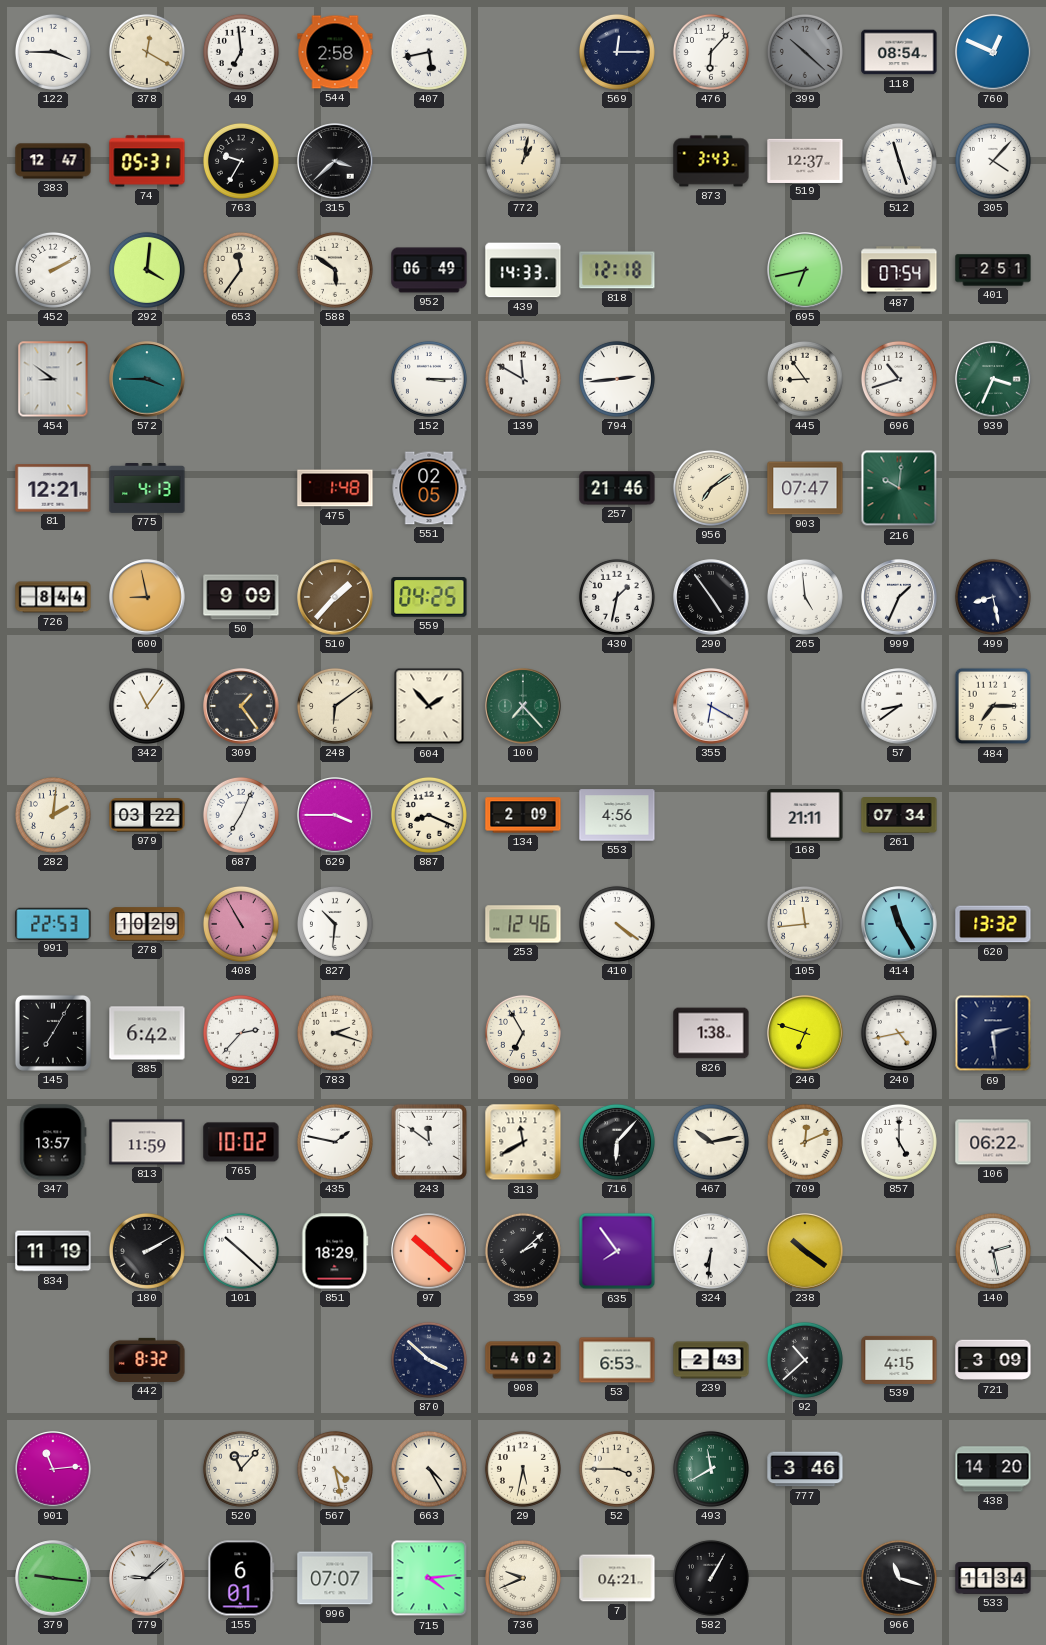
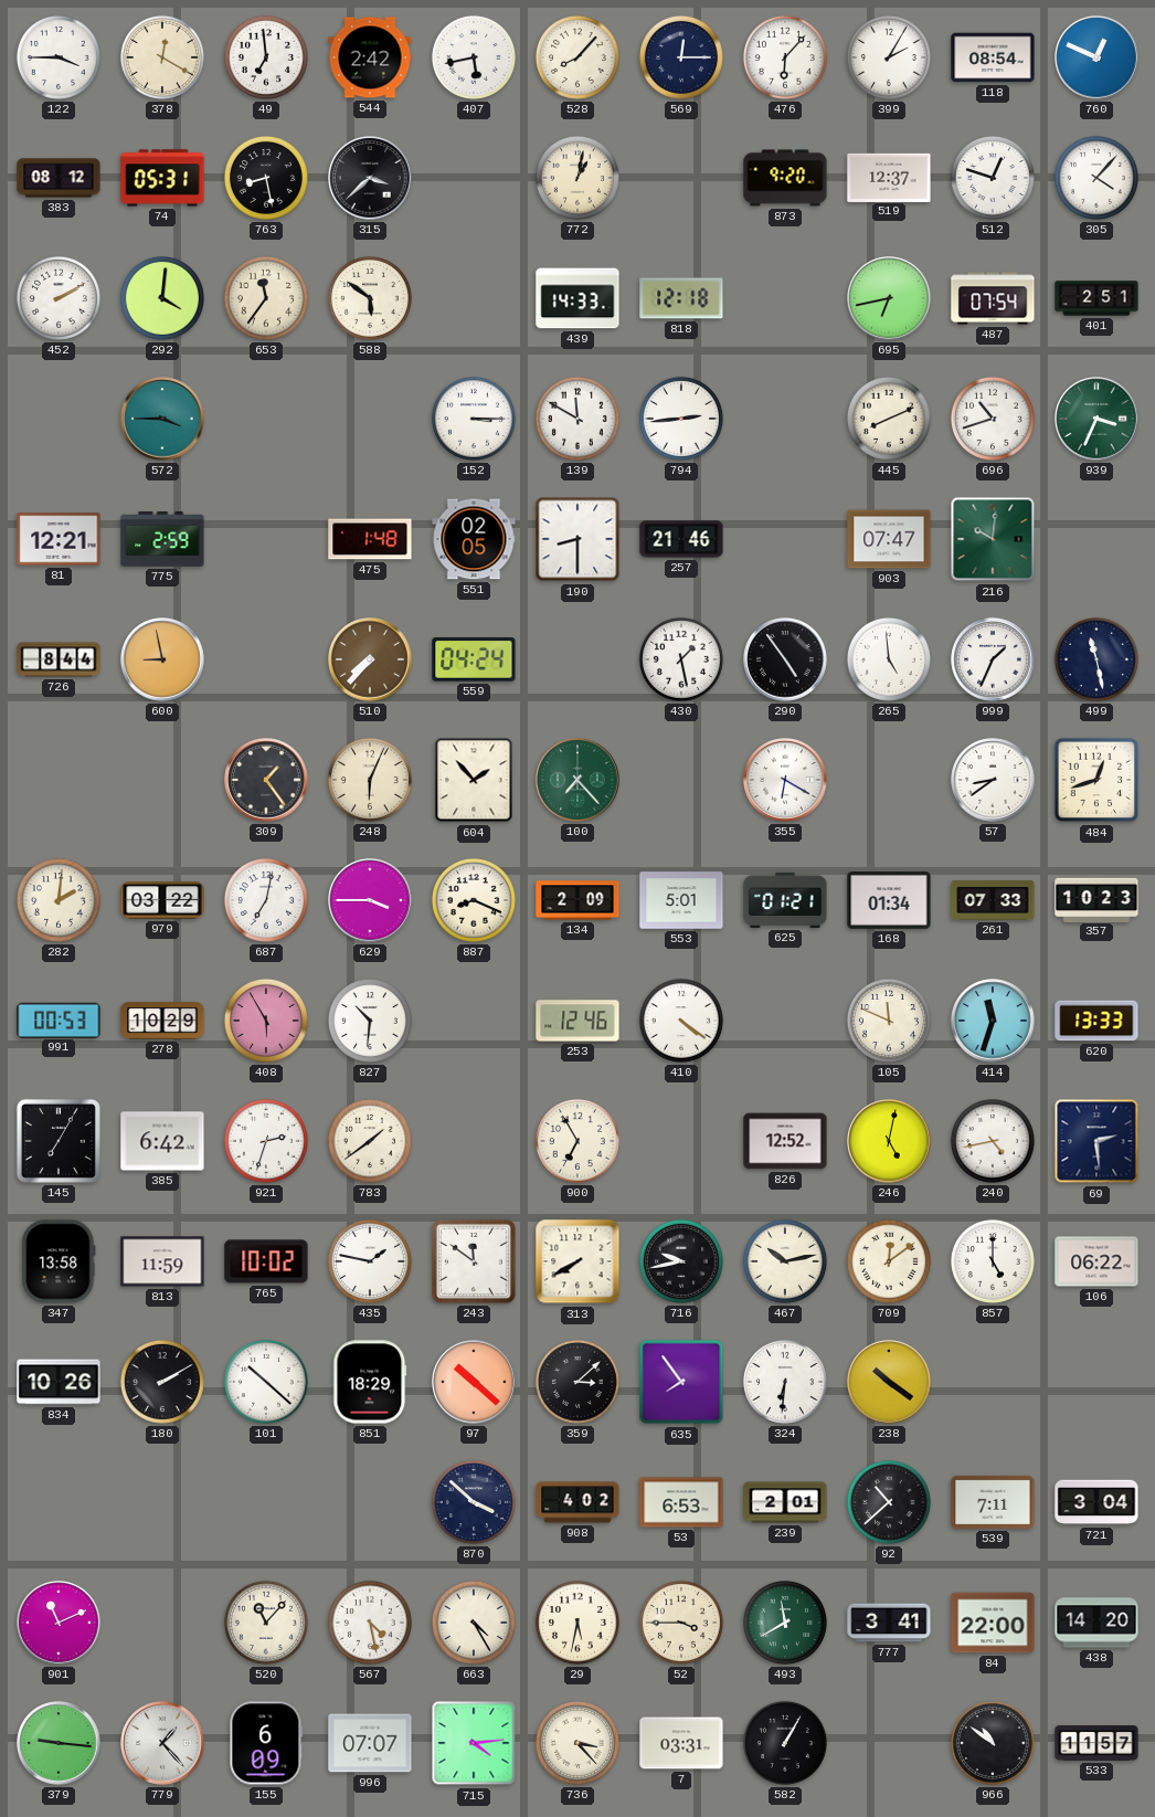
544: 2:58 -> 2:42 (370, 57)
528: none -> 8:07 (577, 57)
399: 10:22 -> 2:05 (889, 57)
399 dial: grey -> white (889, 57)
383: 12:47 -> 08:12 (59, 178)
763: 9:35 -> 8:28 (266, 178)
873: 3:43 -> 9:20 (785, 178)
512: 11:27 -> 12:48 (993, 178)
952: 06:49 -> none (429, 270)
454: 8:51 -> none (53, 379)
445: 8:54 -> 8:11 (889, 419)
775: 4:13 -> 2:59 (162, 540)
190: none -> 8:30 (577, 539)
956: 7:09 -> none (711, 488)
50: 9:09 -> none (241, 597)
510: 1:37 -> 7:37 (370, 659)
559: 04:25 -> 04:24 (474, 659)
430: 1:32 -> 1:28 (681, 659)
499: 8:28 -> 11:28 (1096, 659)
342: 11:06 -> none (147, 706)
248: 6:09 -> 6:04 (370, 780)
484: 7:15 -> 12:42 (1096, 780)
687: 7:04 -> 7:02 (266, 900)
553: 4:56 -> 5:01 (681, 900)
625: none -> 01:21 (785, 900)
168: 21:11 -> 01:34 (889, 901)
261: 07:34 -> 07:33 (993, 901)
357: none -> 10:23 (1096, 899)
991: 22:53 -> 00:53 (59, 1020)
408: 10:55 -> 5:55 (266, 1021)
105: 11:44 -> 11:49 (889, 1021)
414: 11:25 -> 11:33 (993, 1021)
620: 13:32 -> 13:33 (1096, 1021)
921: 2:37 -> 2:33 (266, 1141)
783: 2:18 -> 1:39 (370, 1141)
826: 1:38 -> 12:52 (785, 1141)
246: 6:48 -> 5:02 (889, 1141)
347: 13:57 -> 13:58 (59, 1261)
313: 11:40 -> 7:40 (577, 1261)
716: 6:07 -> 9:43 (681, 1261)
709: 12:11 -> 12:09 (889, 1261)
834: 11:19 -> 10:26 (59, 1382)
359: 2:08 -> 3:08 (577, 1382)
140: 2:28 -> none (993, 1251)
442: 8:32 -> none (147, 1360)
239: 2:43 -> 2:01 (785, 1502)
539: 4:15 -> 7:11 (993, 1502)
721: 3:09 -> 3:04 (1096, 1502)
901: 11:14 -> 11:11 (59, 1623)
777: 3:46 -> 3:41 (889, 1623)
84: none -> 22:00 (993, 1623)
779: 9:08 -> 1:23 (162, 1743)
155: 6:01 -> 6:09 (266, 1743)
736: 9:41 -> 3:23 (577, 1743)
7: 04:21 -> 03:31 (681, 1743)
966: 11:18 -> 10:51 (993, 1743)
533: 11:34 -> 11:57 (1096, 1743)
